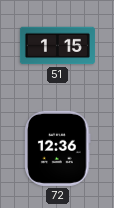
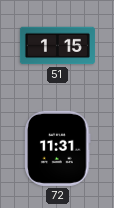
72: 12:36 -> 11:31 (58, 148)
